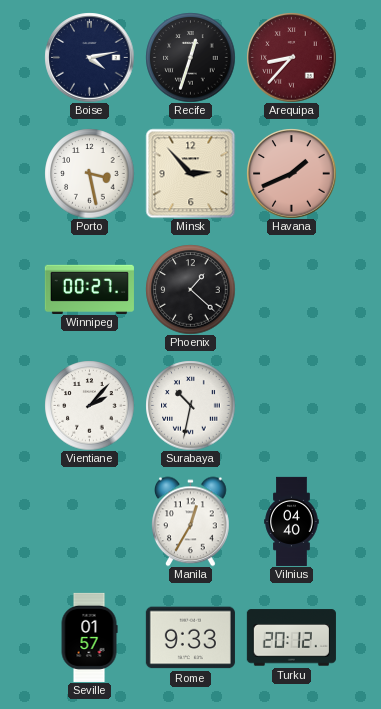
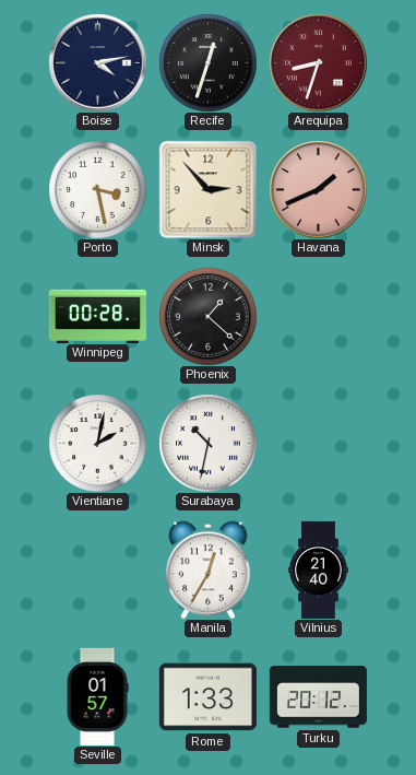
Arequipa: 8:37 -> 8:33 (318, 62)
Winnipeg: 00:27 -> 00:28 (97, 316)
Vientiane: 2:07 -> 2:02 (97, 443)
Vilnius: 04:40 -> 21:40 (319, 569)
Rome: 9:33 -> 1:33 (207, 697)
